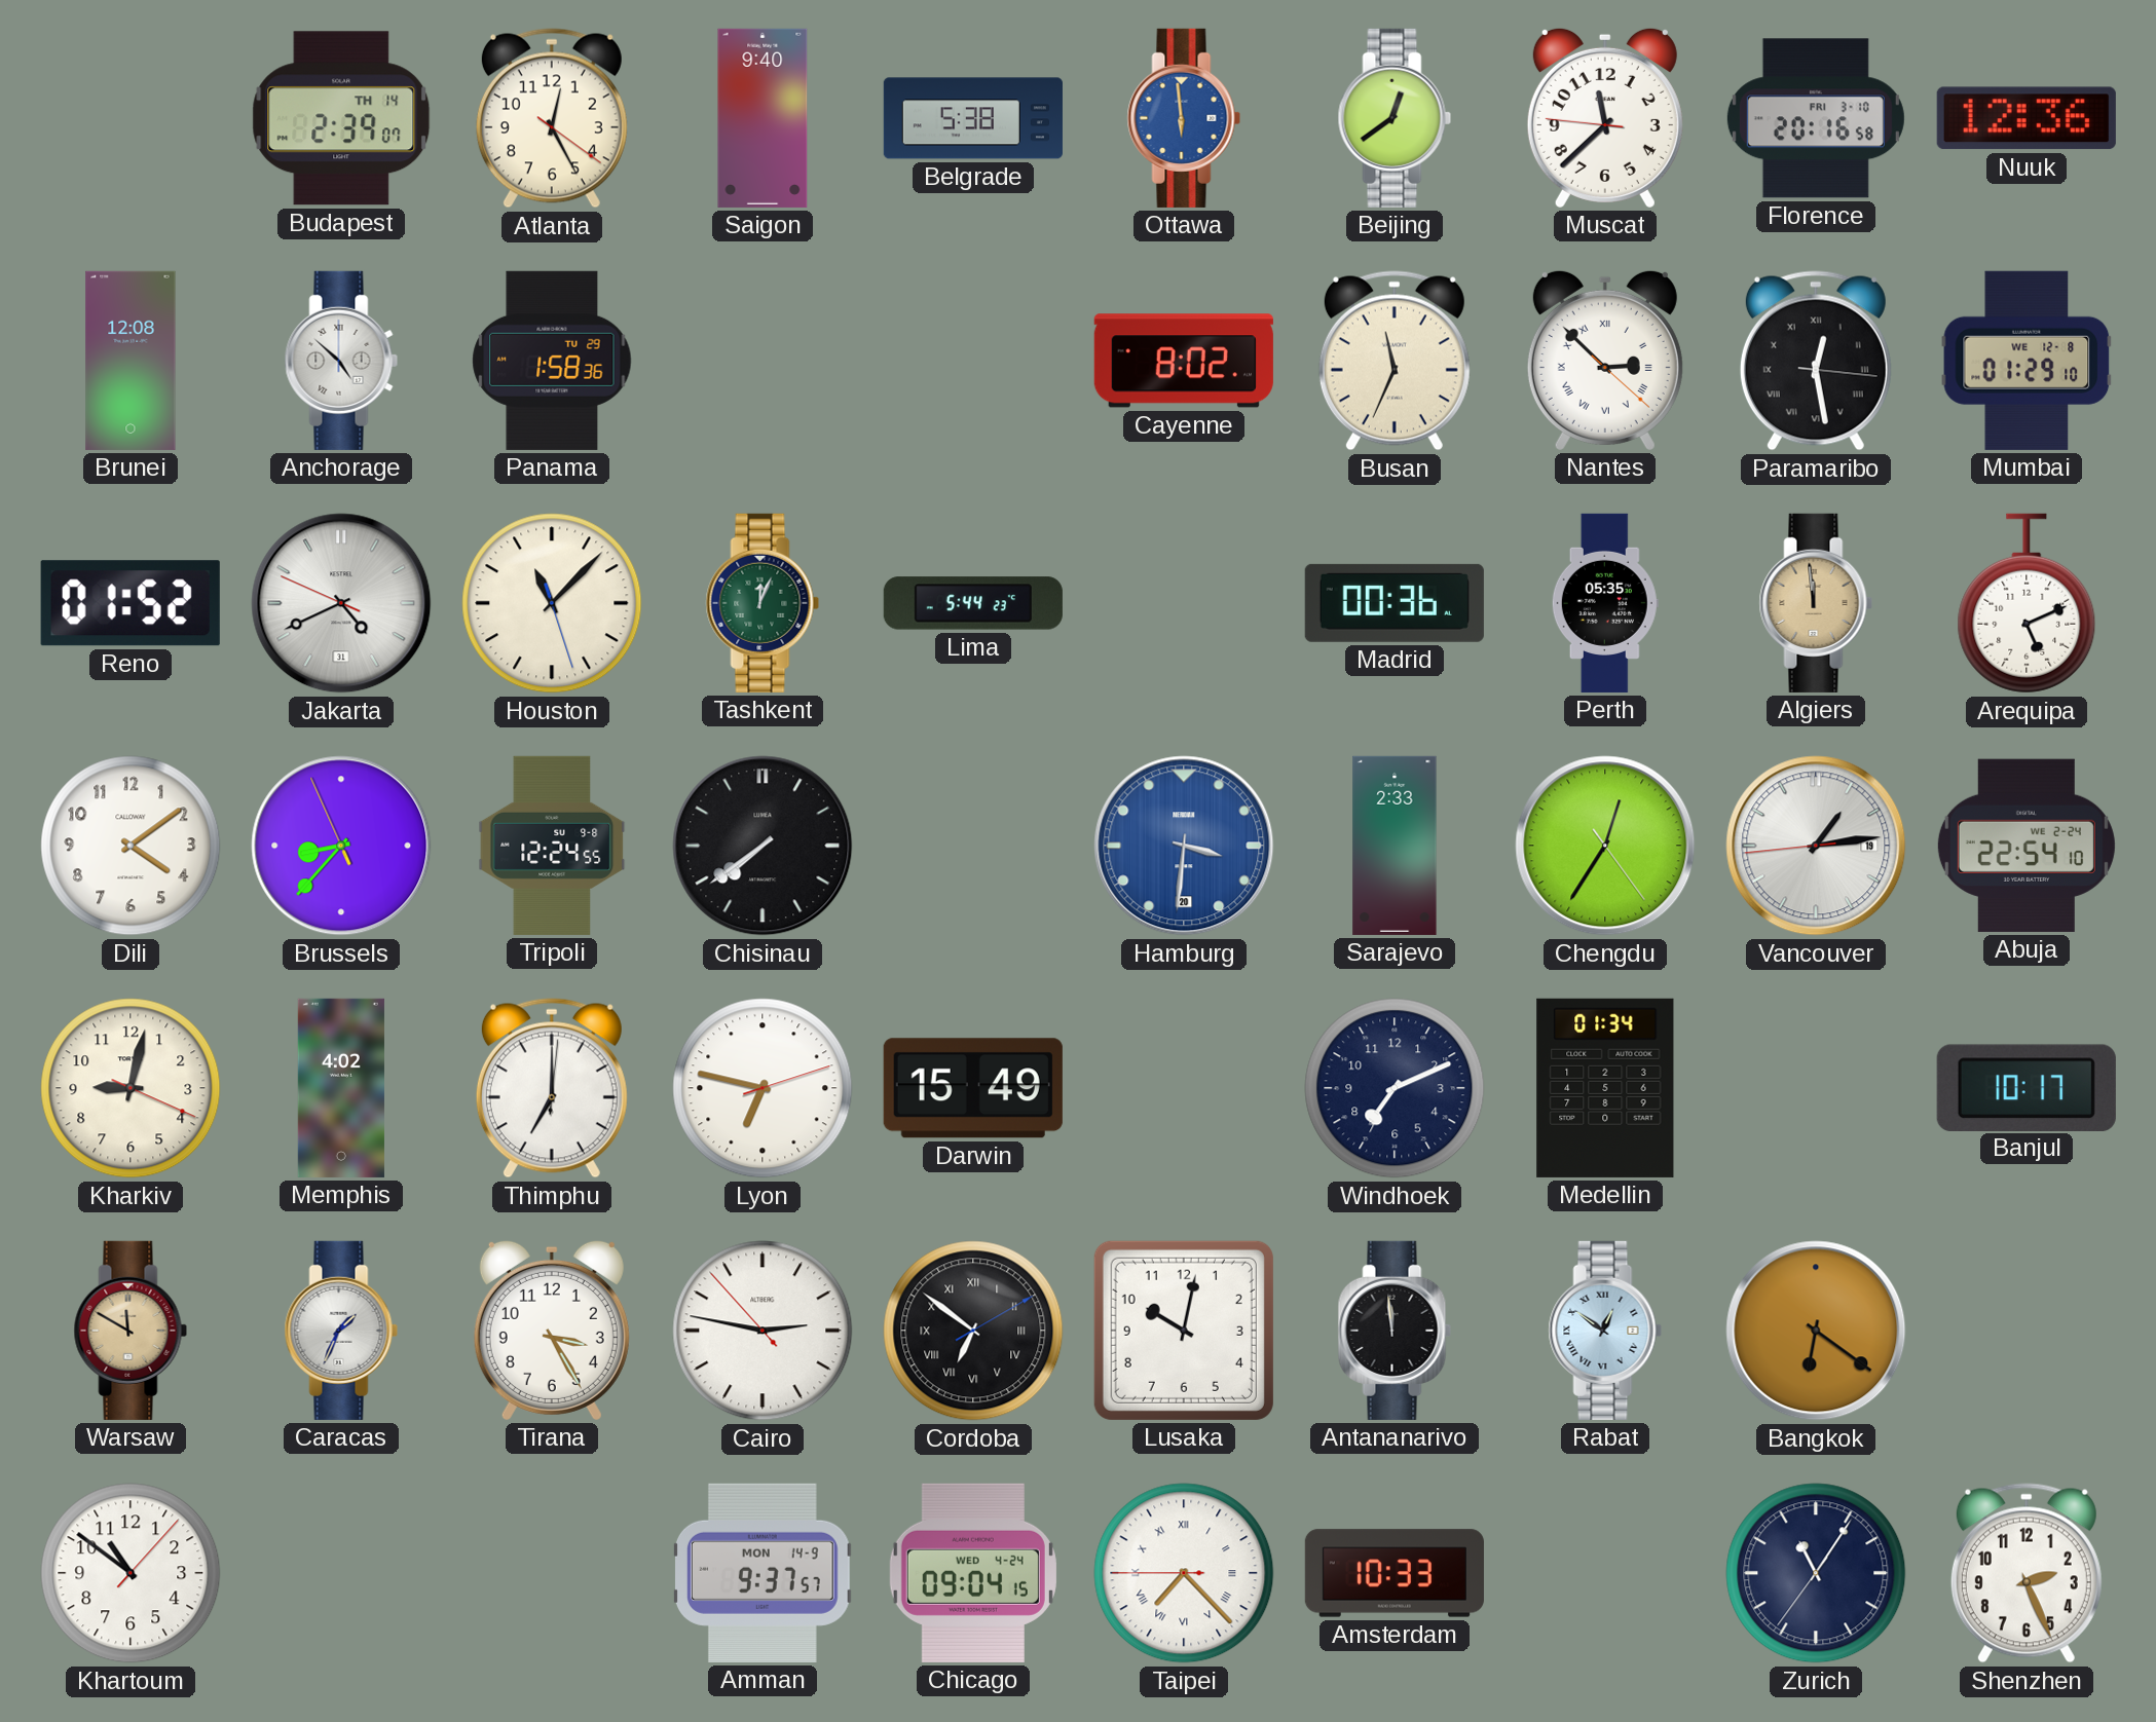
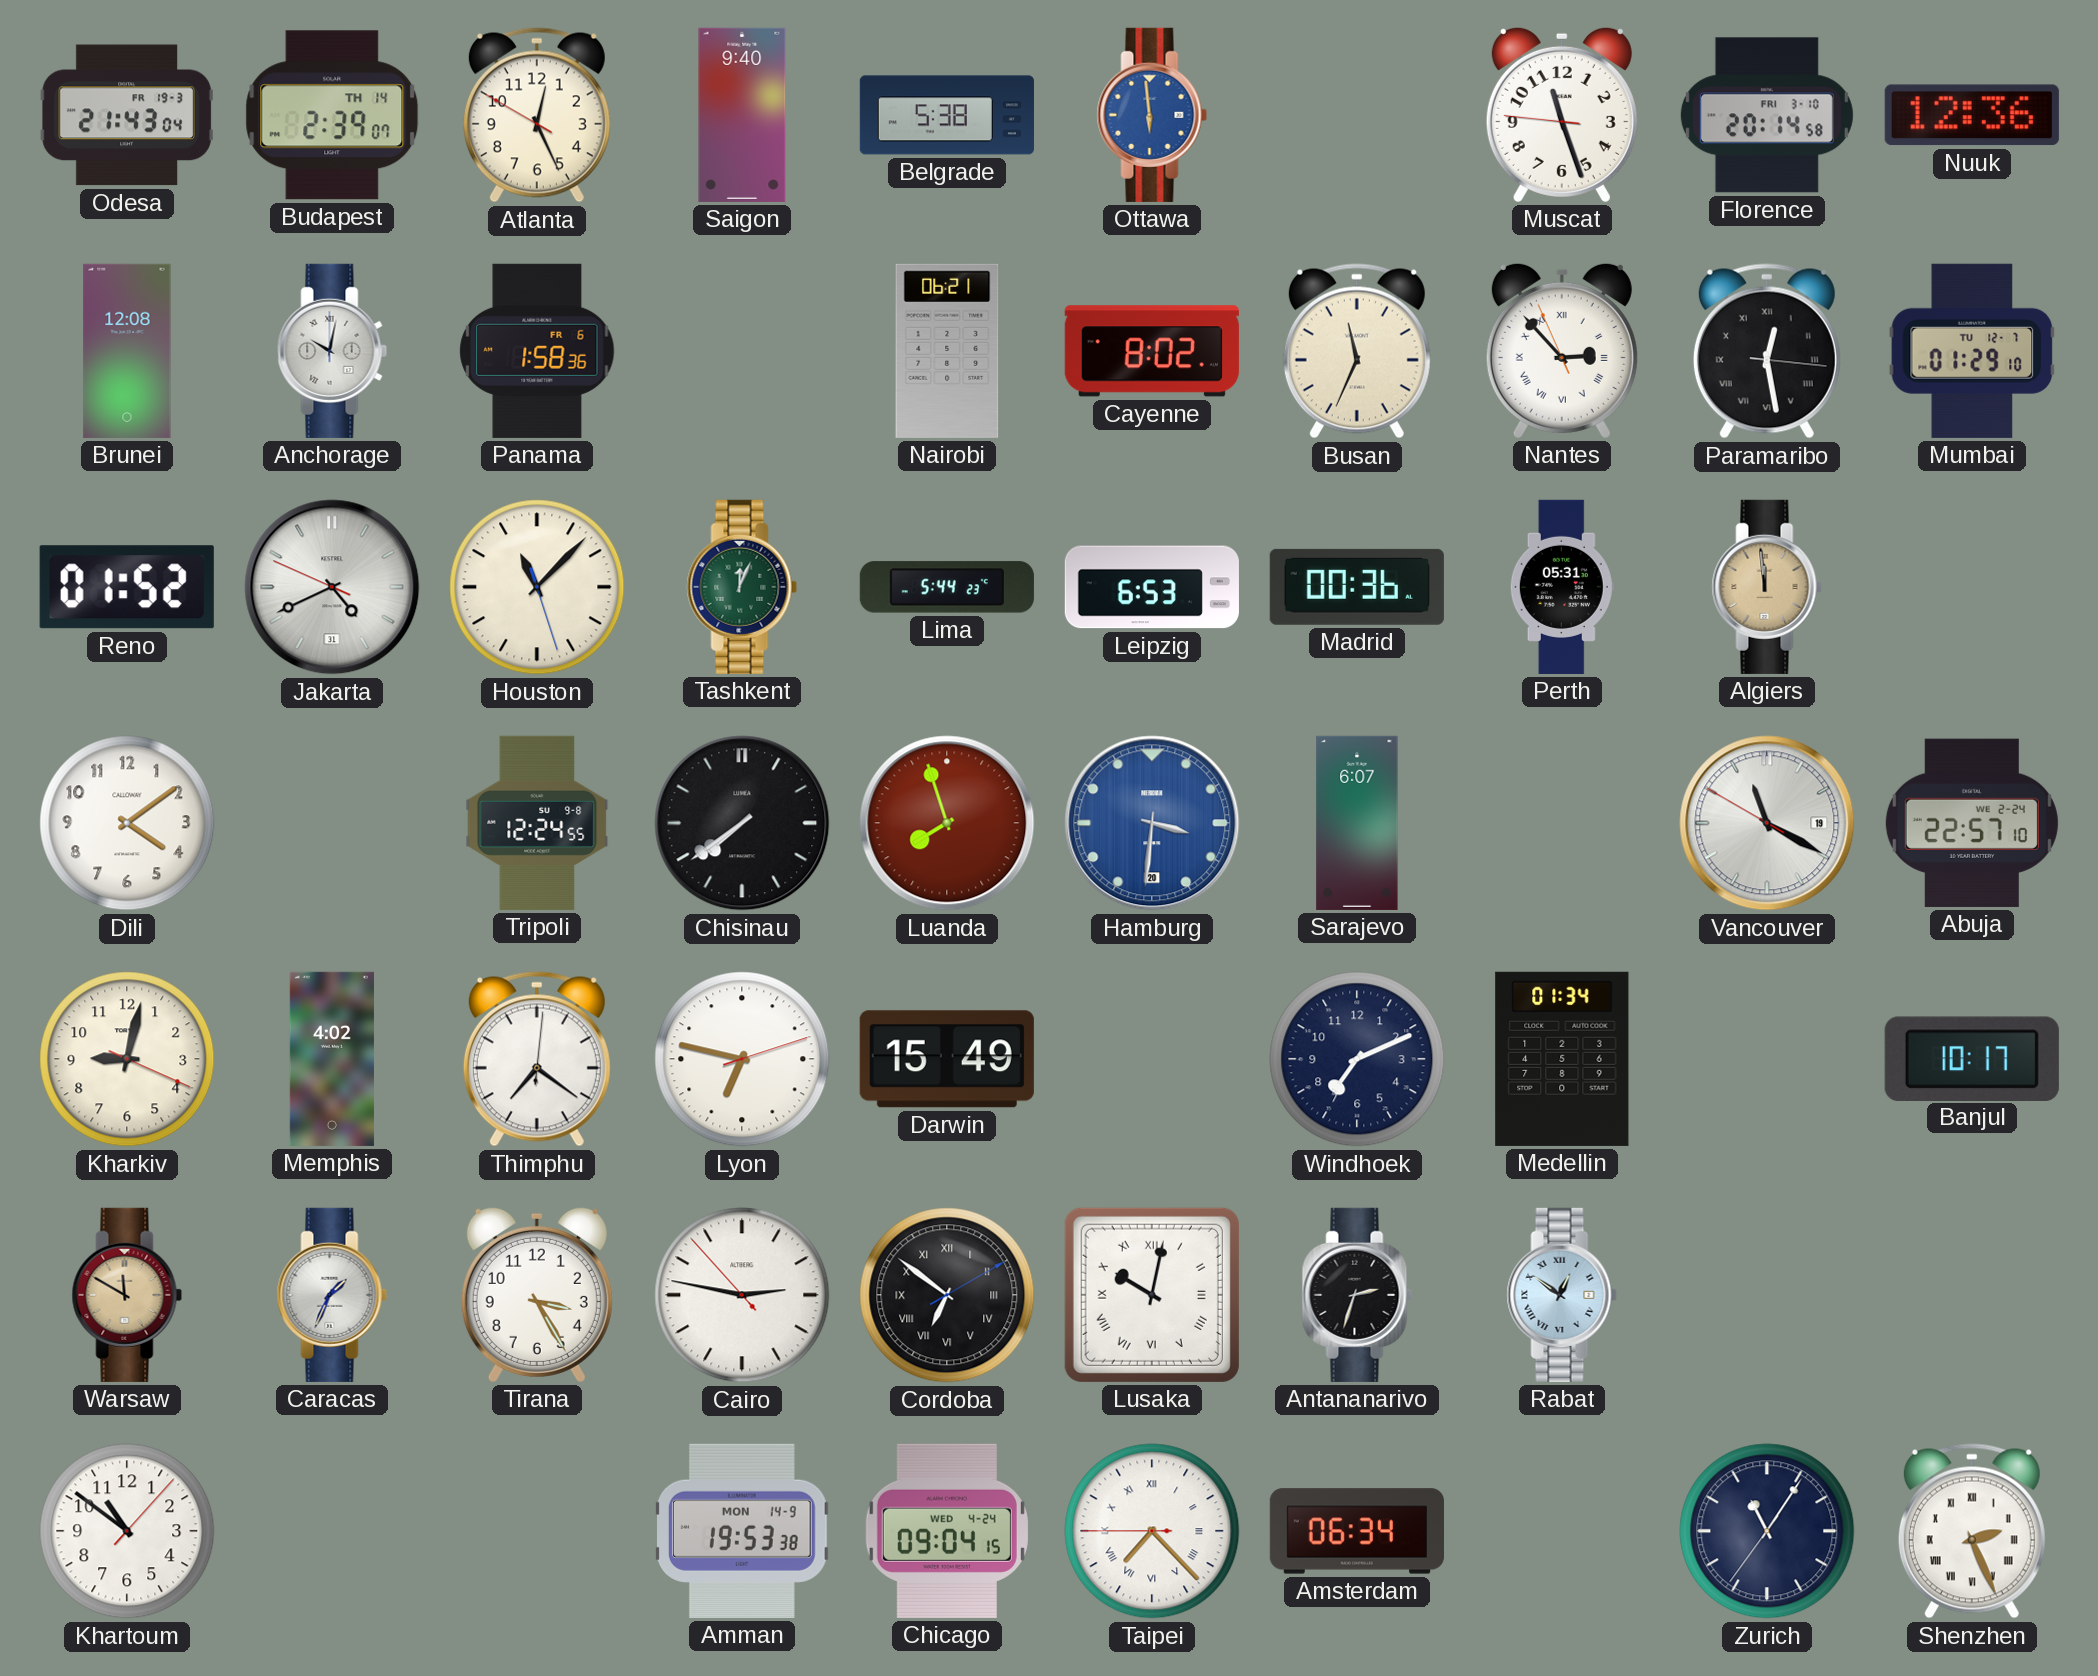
Odesa: none -> 21:43 (127, 115)
Atlanta: 12:25:21 -> 12:25:50 (537, 115)
Beijing: 12:39 -> none (1395, 118)
Muscat: 11:37 -> 11:26 (1562, 114)
Florence: 20:16 -> 20:14 (1767, 115)
Anchorage: 4:52 -> 10:02 (332, 351)
Panama date: TU 29 -> FR 6 (537, 351)
Nairobi: none -> 06:21 (947, 351)
Nantes: 2:52:22 -> 2:52:56 (1562, 350)
Mumbai date: WE 12-8 -> TU 12-7 (1972, 351)
Leipzig: none -> 6:53 (1152, 587)
Perth: 05:35 -> 05:31 (1562, 587)
Arequipa: 5:11 -> none (2027, 603)
Brussels: 8:36 -> none (341, 846)
Luanda: none -> 7:57 (947, 823)
Sarajevo: 2:33 -> 6:07 (1357, 823)
Chengdu: 12:35 -> none (1605, 846)
Vancouver: 1:13 -> 11:19 (1767, 823)
Abuja: 22:54 -> 22:57 (1972, 823)
Thimphu: 7:00 -> 7:21 (537, 1059)
Lusaka numerals: Arabic -> Roman (1152, 1295)
Antananarivo: 11:59 -> 2:33 (1357, 1295)
Bangkok: 6:21 -> none (1816, 1331)
Amman: 9:37 -> 19:53 (742, 1531)
Amsterdam: 10:33 -> 06:34 (1357, 1531)
Shenzhen numerals: Arabic -> Roman (1972, 1531)
